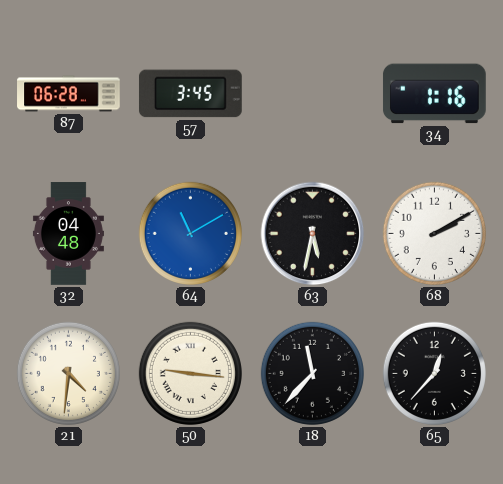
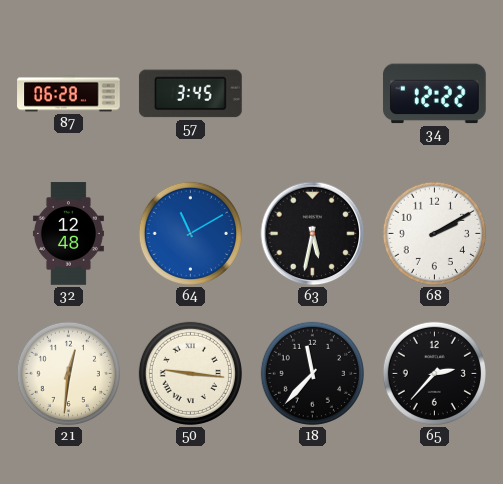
34: 1:16 -> 12:22 (435, 94)
32: 04:48 -> 12:48 (68, 234)
21: 4:31 -> 12:31 (68, 373)
65: 12:37 -> 2:37 (434, 373)
